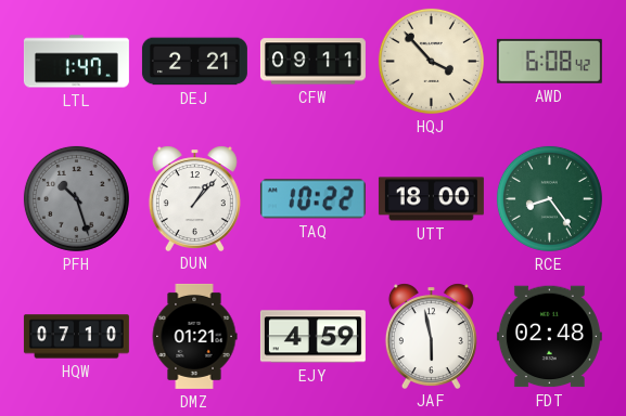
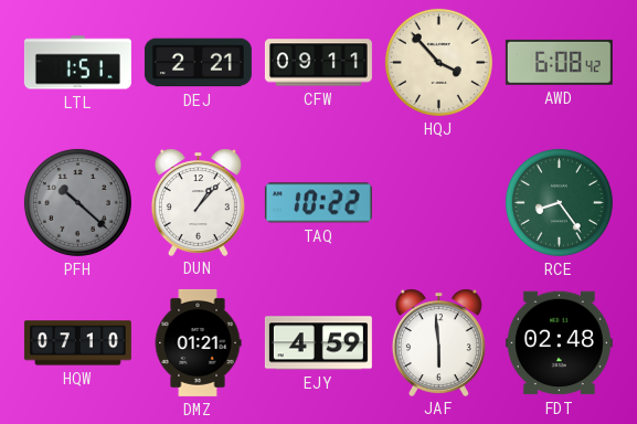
LTL: 1:47 -> 1:51 (77, 63)
PFH: 10:27 -> 10:22 (77, 202)
UTT: 18:00 -> none (431, 199)
JAF: 5:58 -> 5:59 (438, 342)
